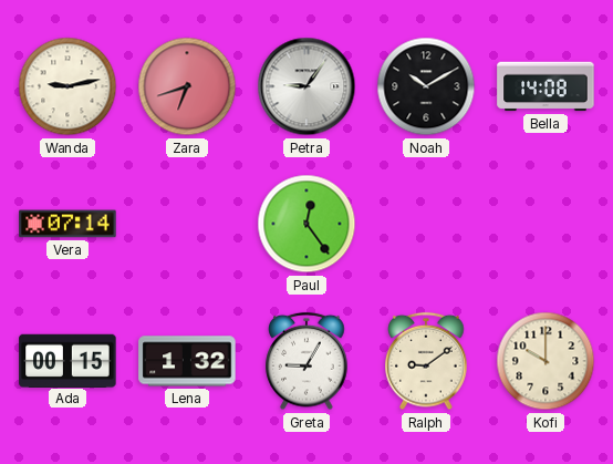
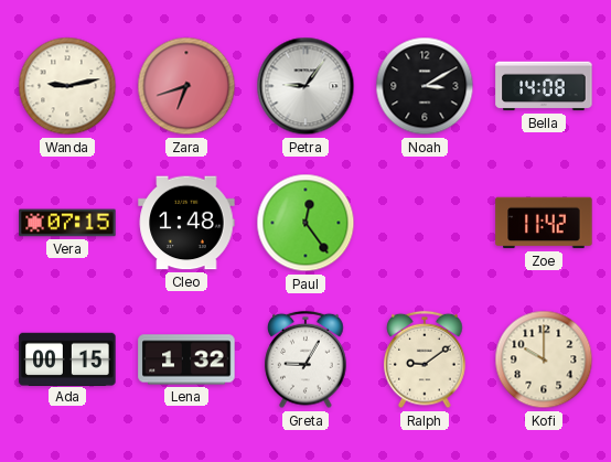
Noah: 10:10 -> 3:10 (425, 86)
Vera: 07:14 -> 07:15 (67, 223)
Cleo: none -> 1:48 (186, 223)
Zoe: none -> 11:42 (544, 223)
